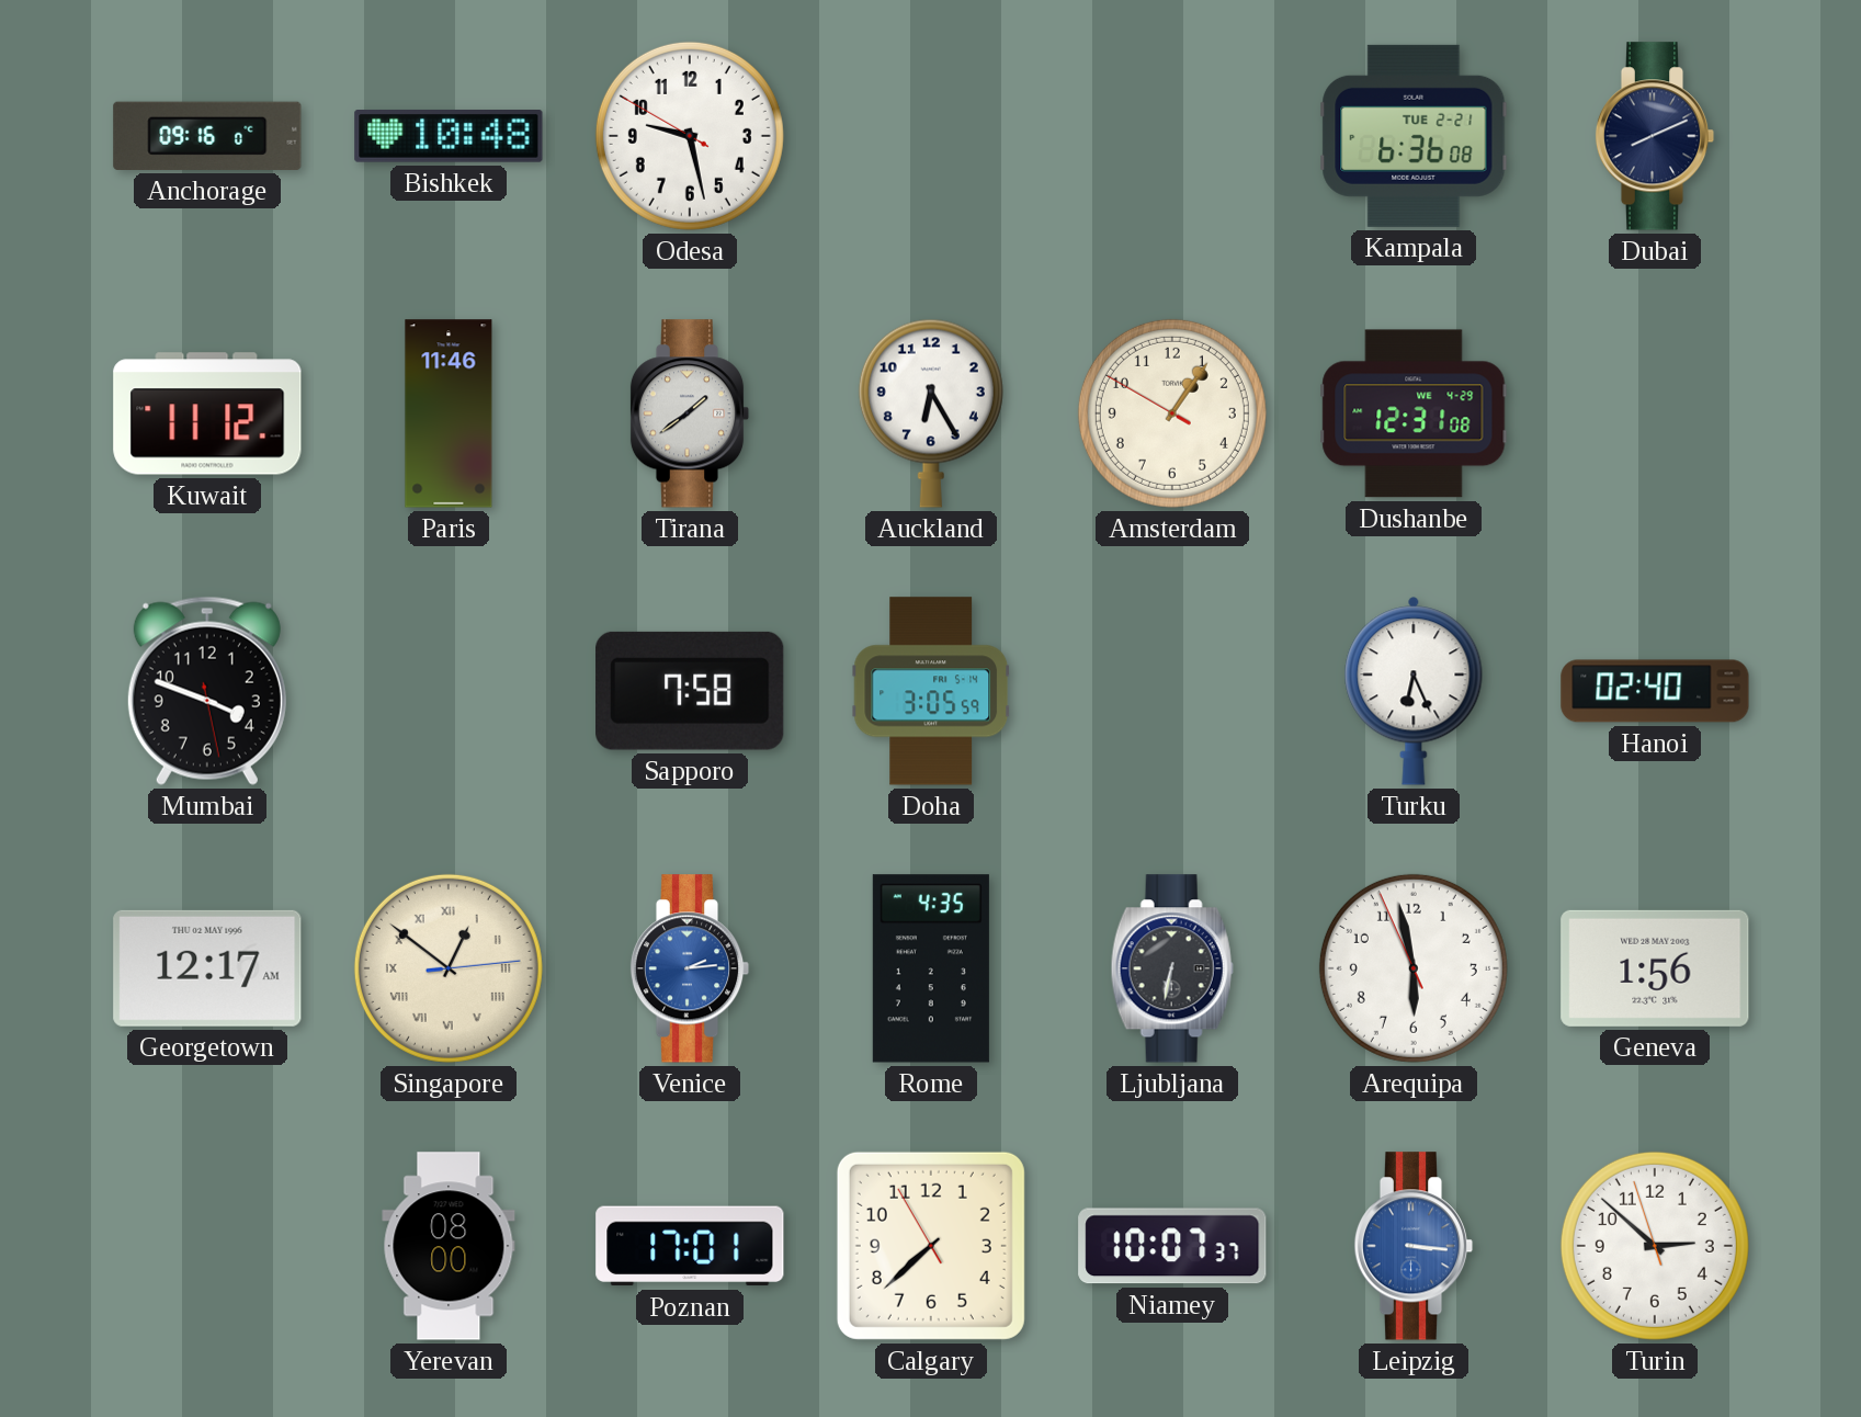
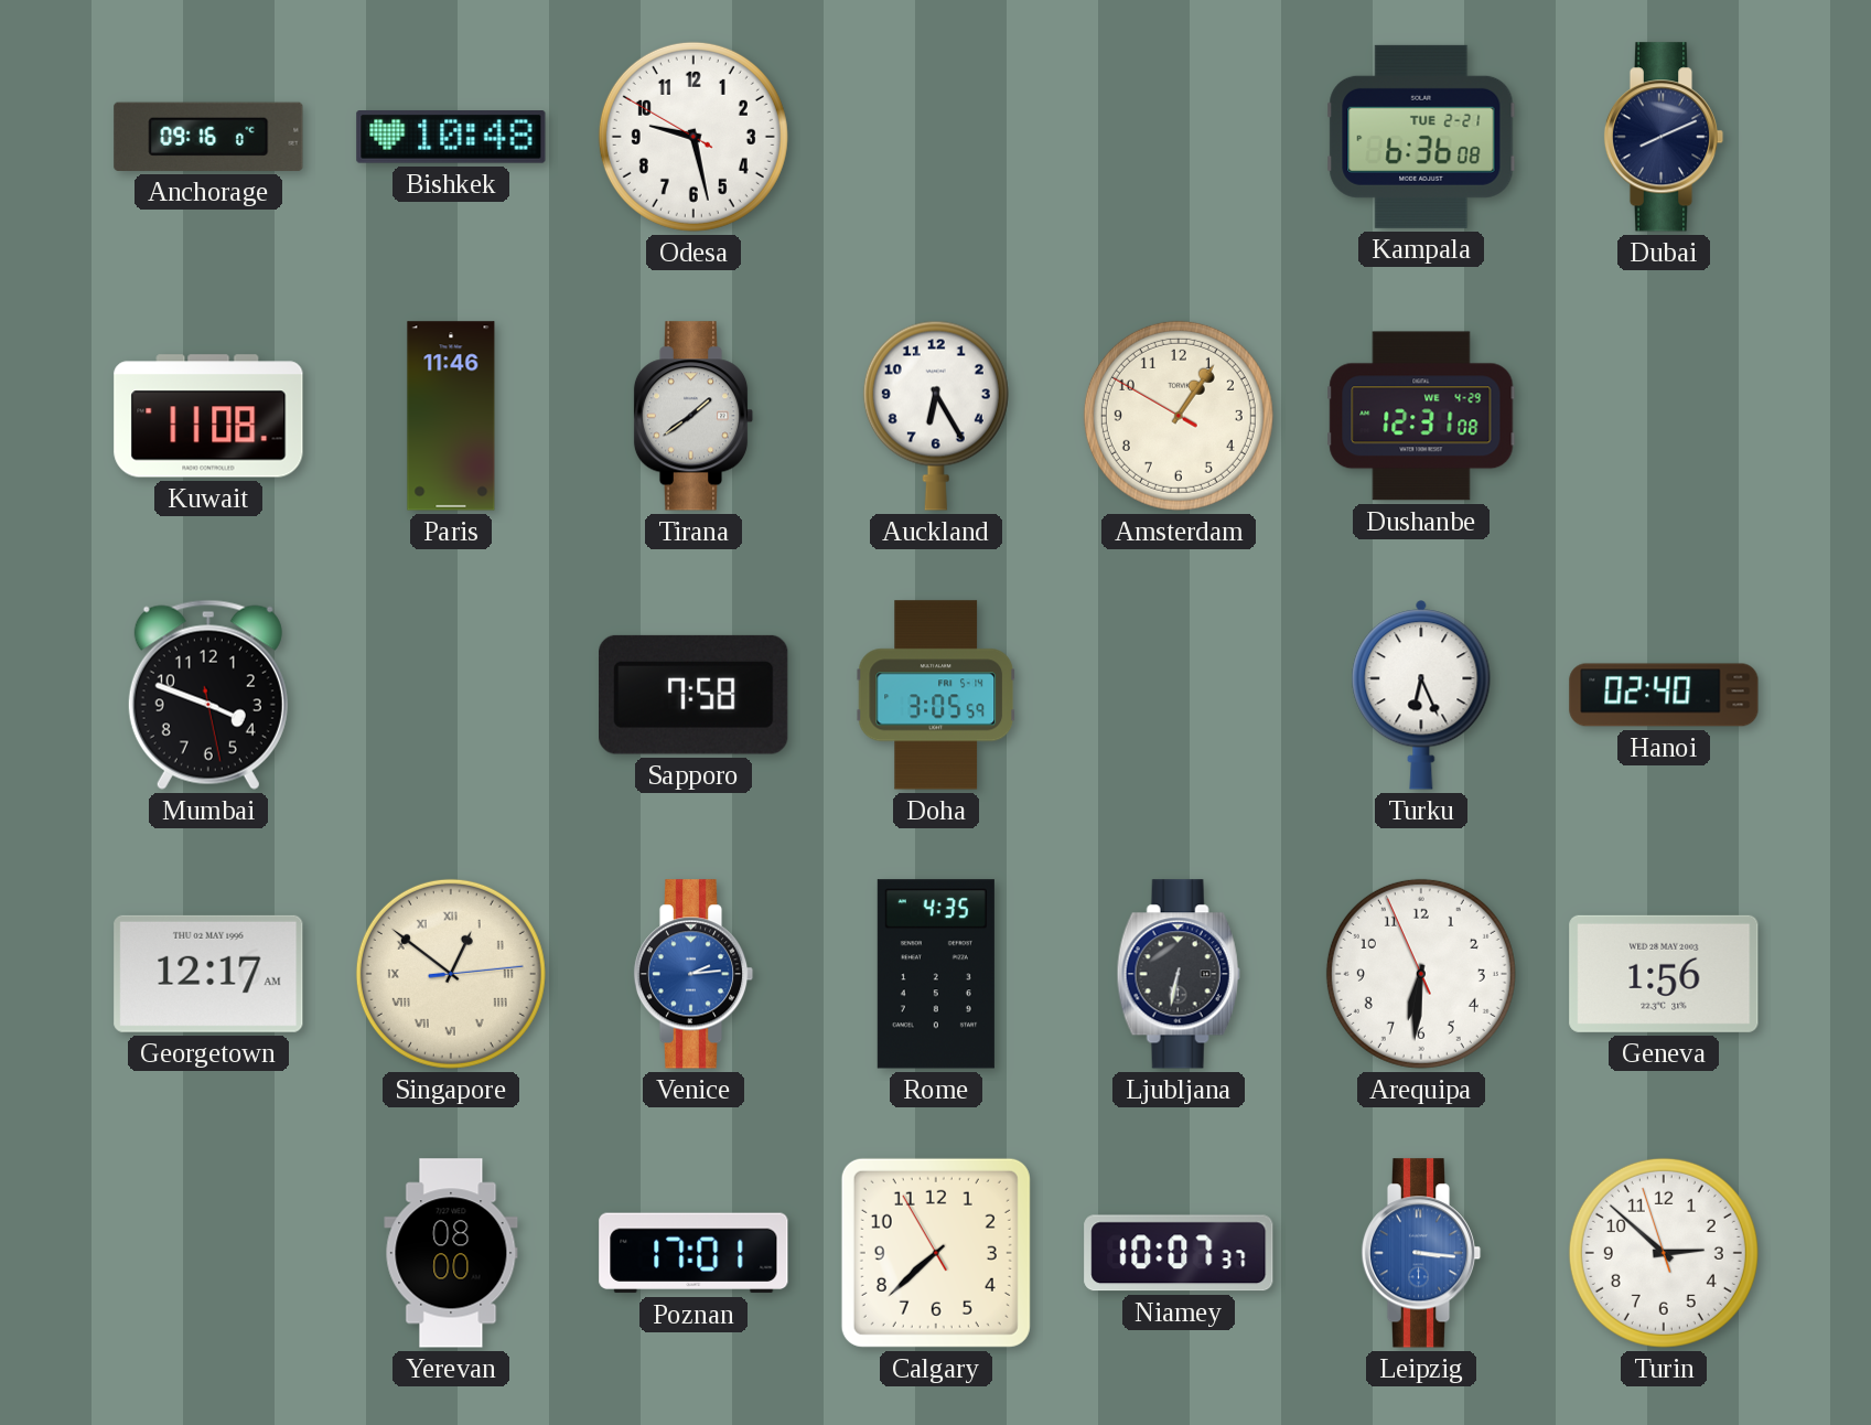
Kuwait: 11:12 -> 11:08 (208, 416)
Arequipa: 5:57 -> 6:30 (1421, 974)
